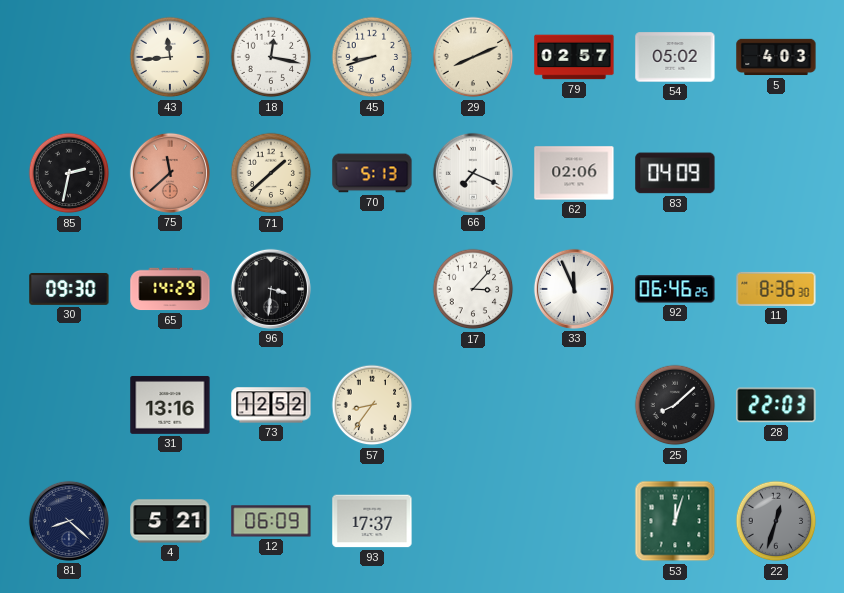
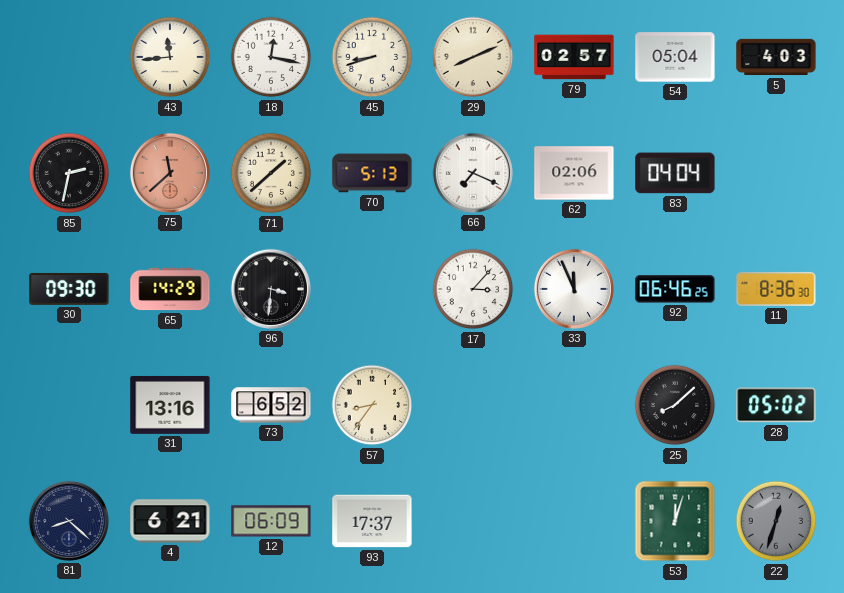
54: 05:02 -> 05:04 (675, 57)
83: 04:09 -> 04:04 (675, 173)
73: 12:52 -> 6:52 (271, 405)
28: 22:03 -> 05:02 (776, 405)
4: 5:21 -> 6:21 (170, 521)
